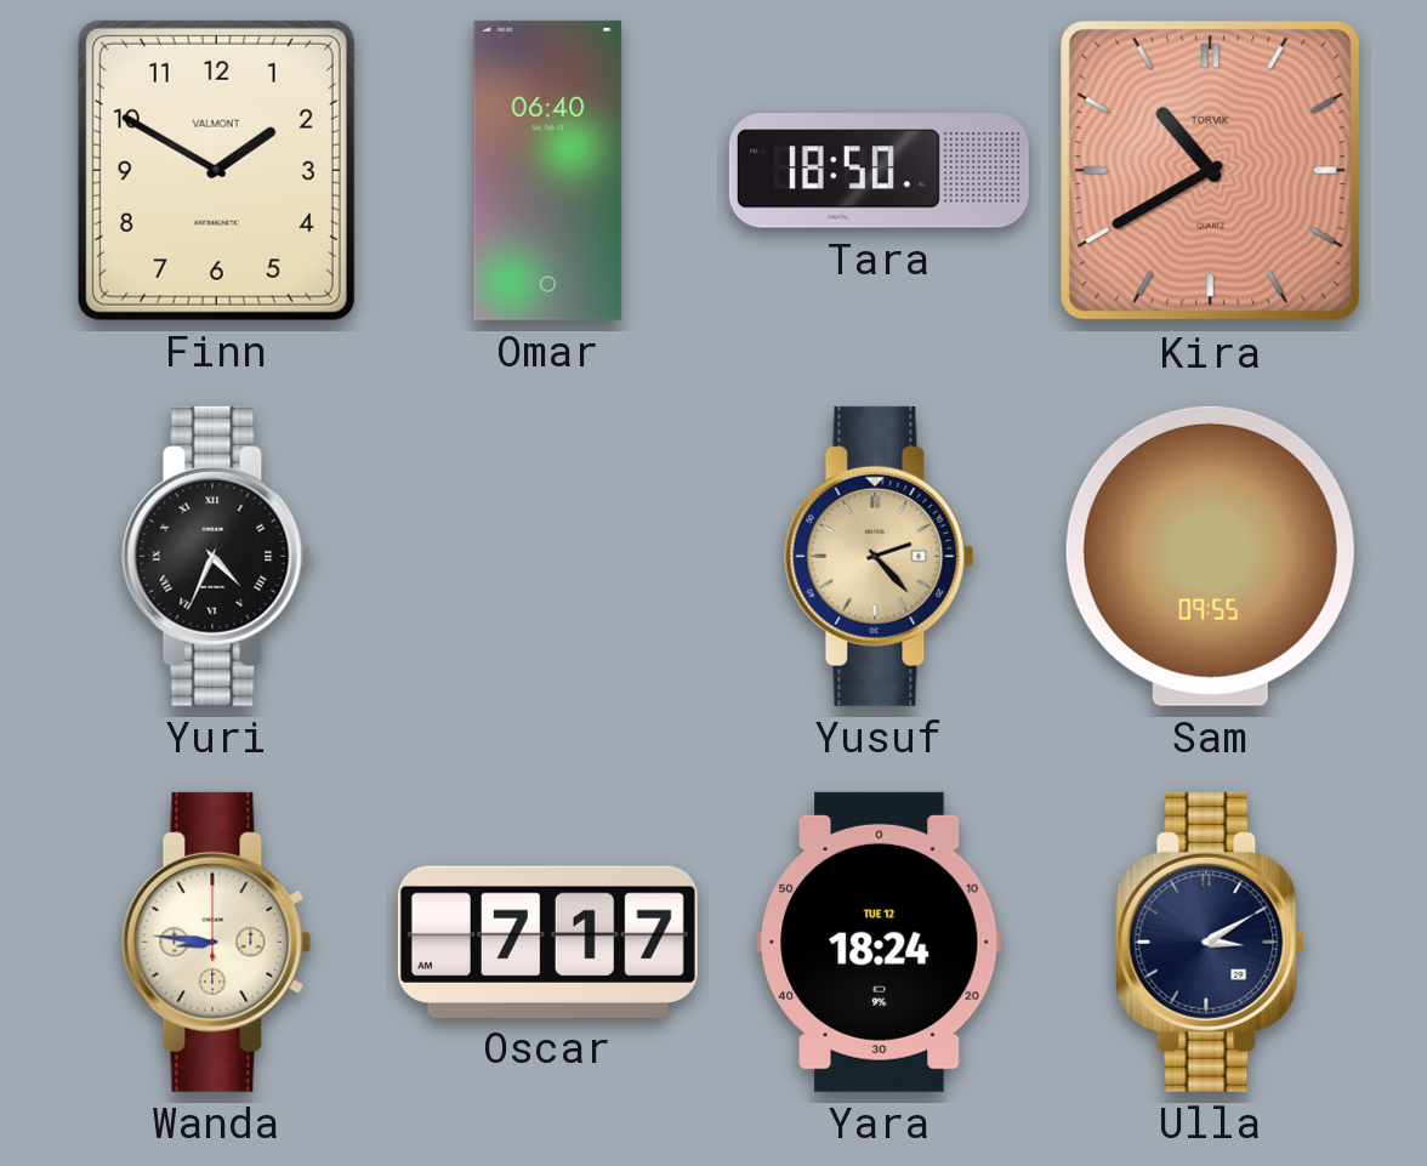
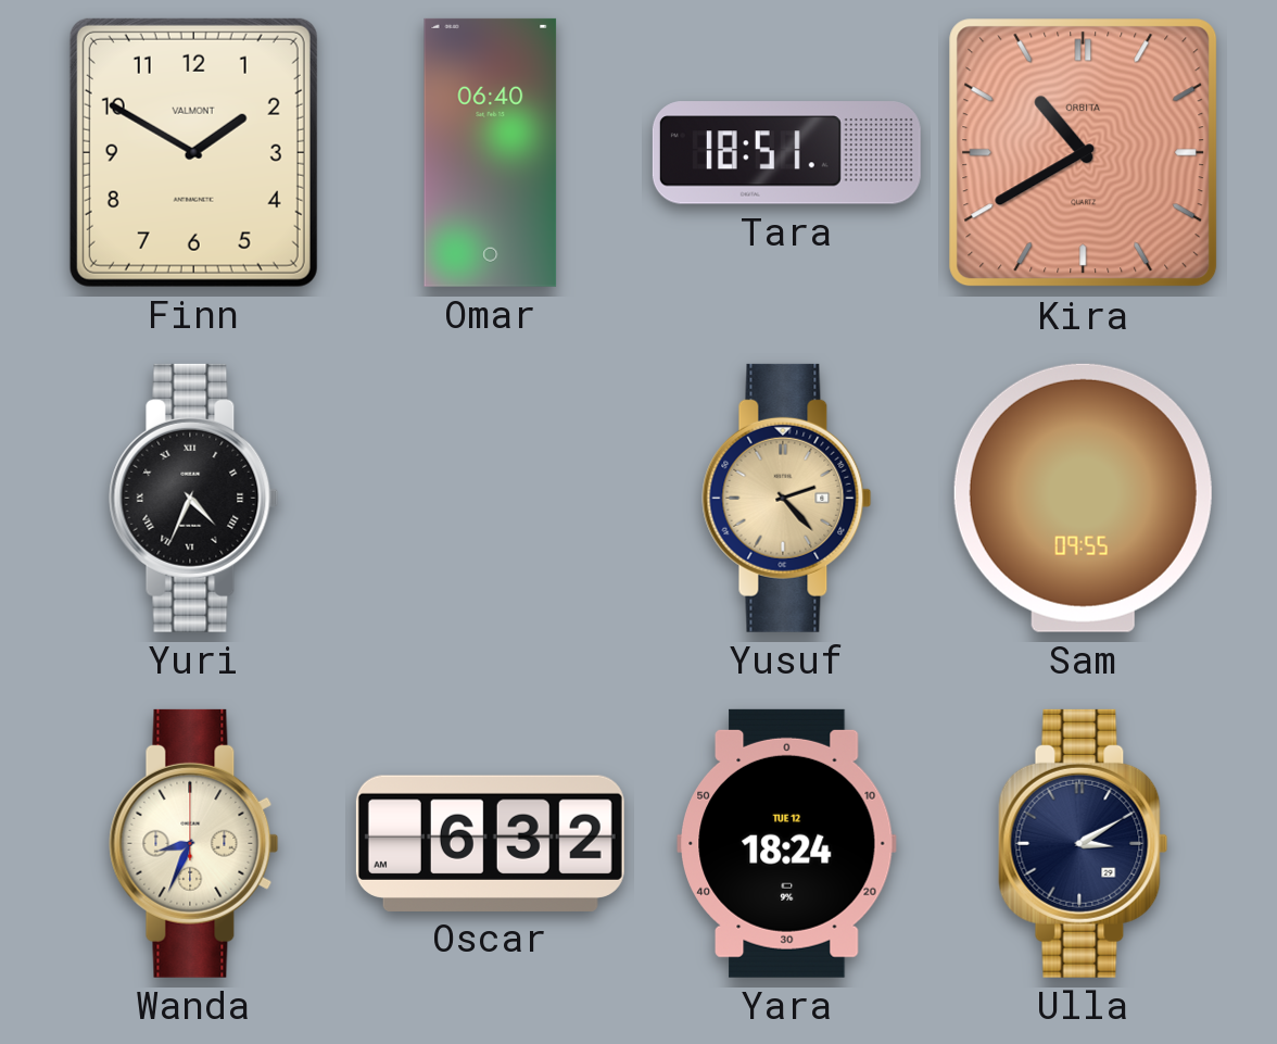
Tara: 18:50 -> 18:51 (786, 153)
Kira brand: TORVIK -> ORBITA (1084, 153)
Wanda: 8:46 -> 8:34 (194, 843)
Oscar: 7:17 -> 6:32 (490, 843)
